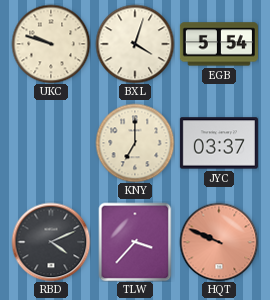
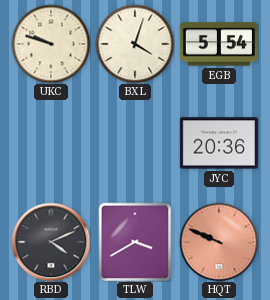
KNY: 7:00 -> none (135, 143)
JYC: 03:37 -> 20:36 (219, 143)
TLW: 3:37 -> 3:40 (135, 242)
